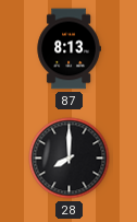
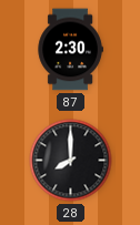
87: 8:13 -> 2:30 (70, 50)
